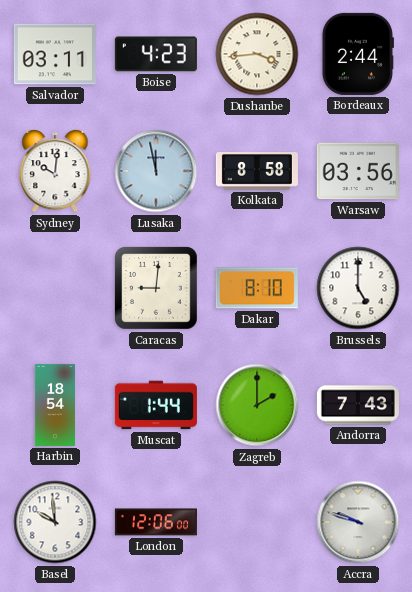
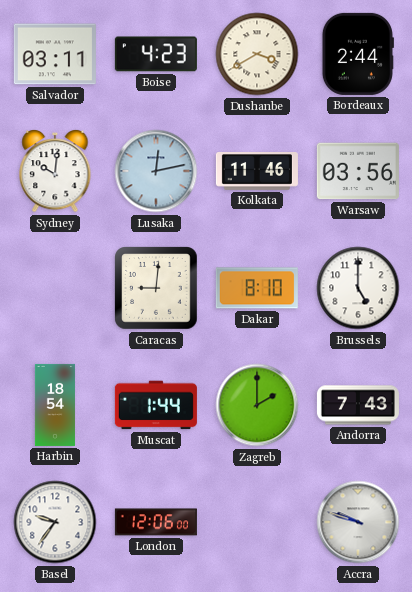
Dushanbe: 3:44 -> 3:40 (257, 54)
Lusaka: 11:58 -> 12:13 (156, 171)
Kolkata: 8:58 -> 11:46 (257, 172)
Basel: 9:59 -> 9:36 (55, 522)
